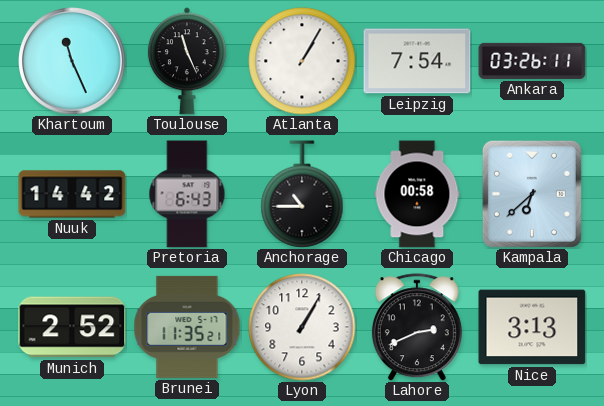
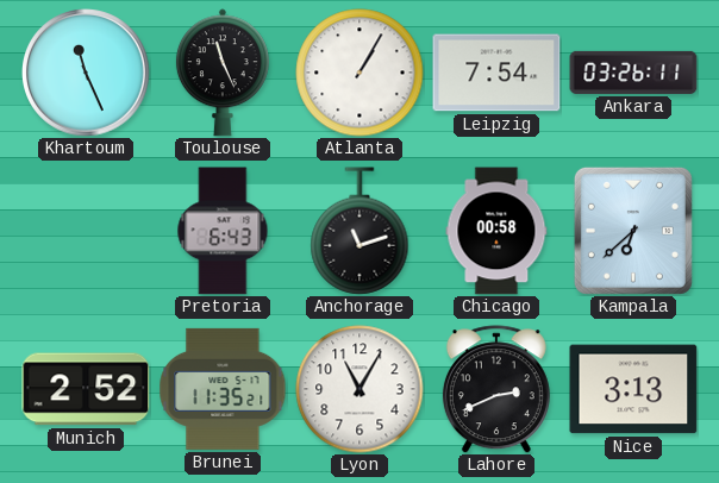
Nuuk: 14:42 -> none (72, 194)
Anchorage: 10:45 -> 11:12 (359, 231)
Lyon: 1:05 -> 11:05 (359, 389)
